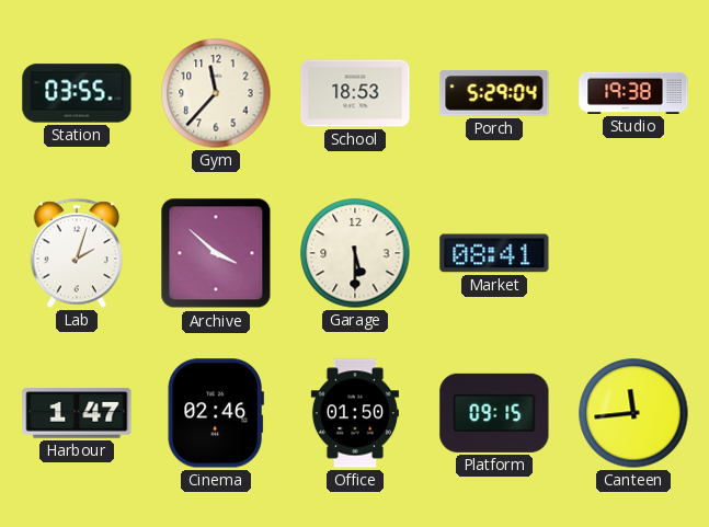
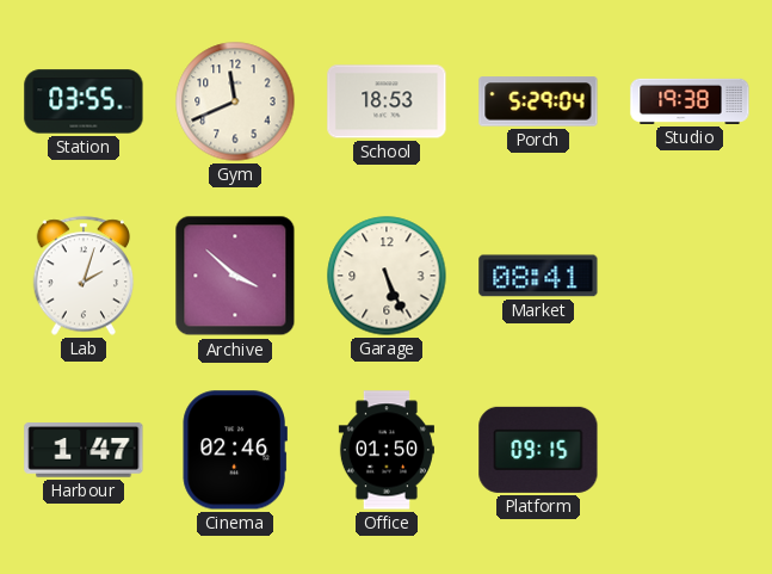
Gym: 11:37 -> 11:41 (235, 101)
Garage: 5:30 -> 5:26 (387, 276)
Canteen: 11:44 -> none (633, 413)
